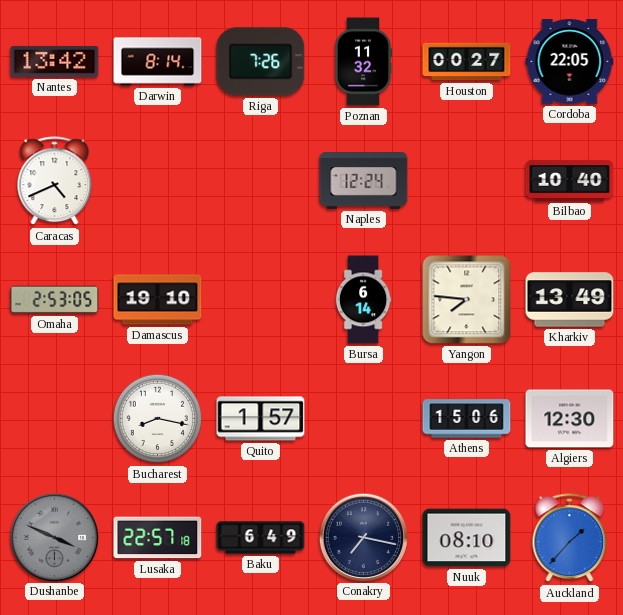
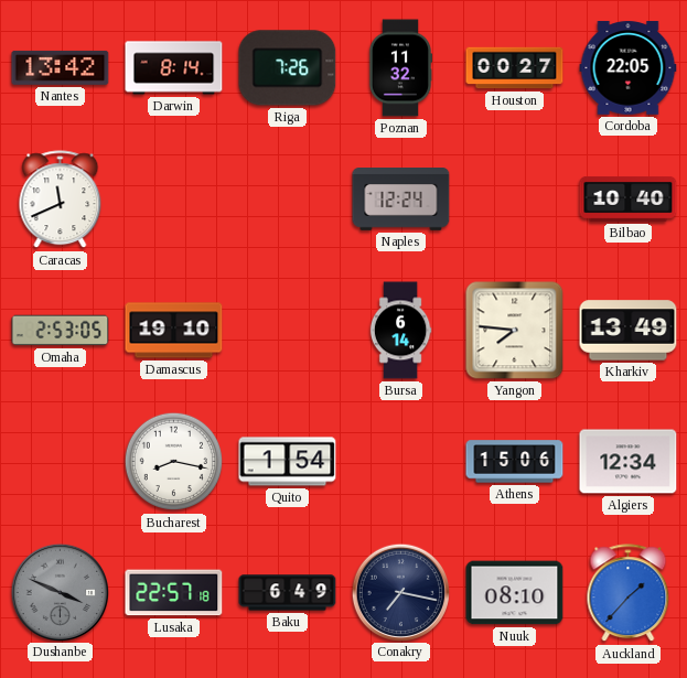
Caracas: 4:41 -> 11:41 (61, 200)
Quito: 1:57 -> 1:54 (288, 462)
Algiers: 12:30 -> 12:34 (629, 462)
